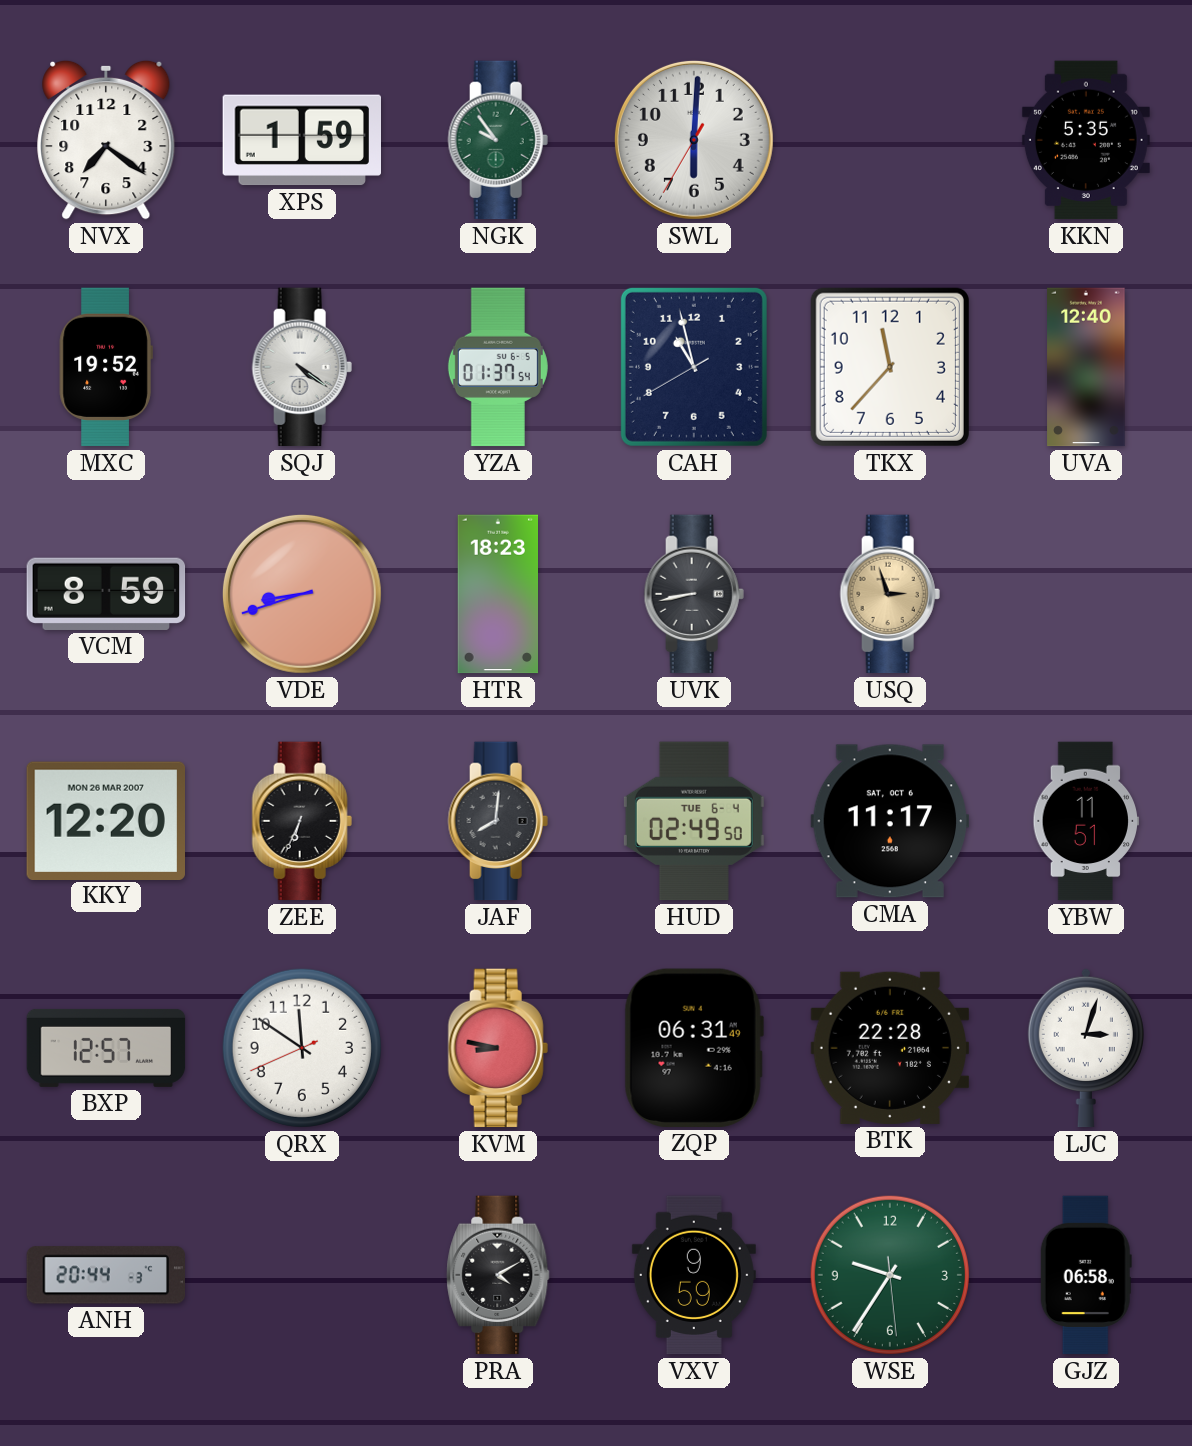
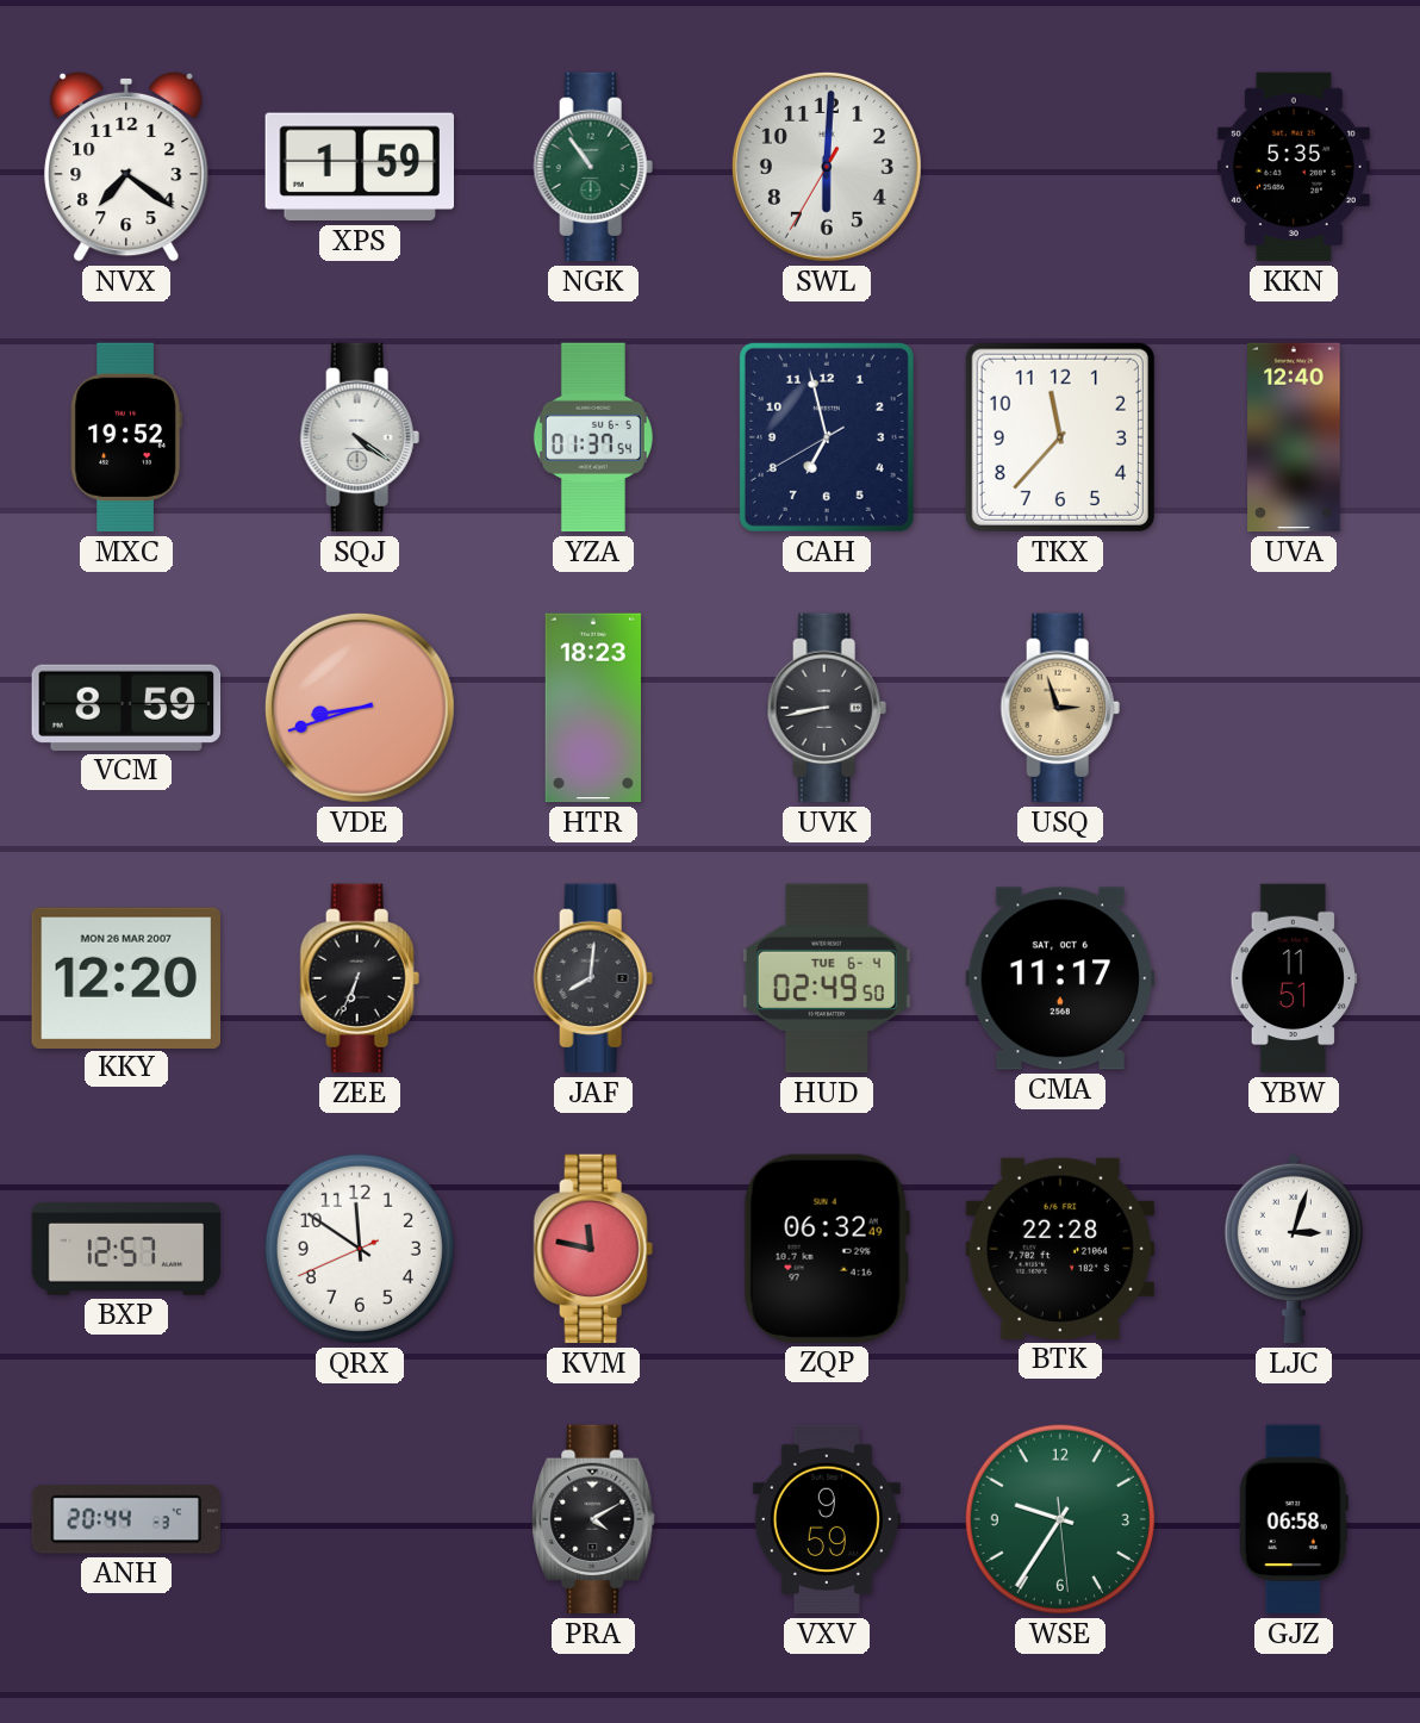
NGK: 9:54 -> 10:54 (593, 167)
CAH: 10:57 -> 6:57 (827, 437)
KVM: 8:47 -> 11:47 (593, 1249)
ZQP: 06:31 -> 06:32 (827, 1249)
